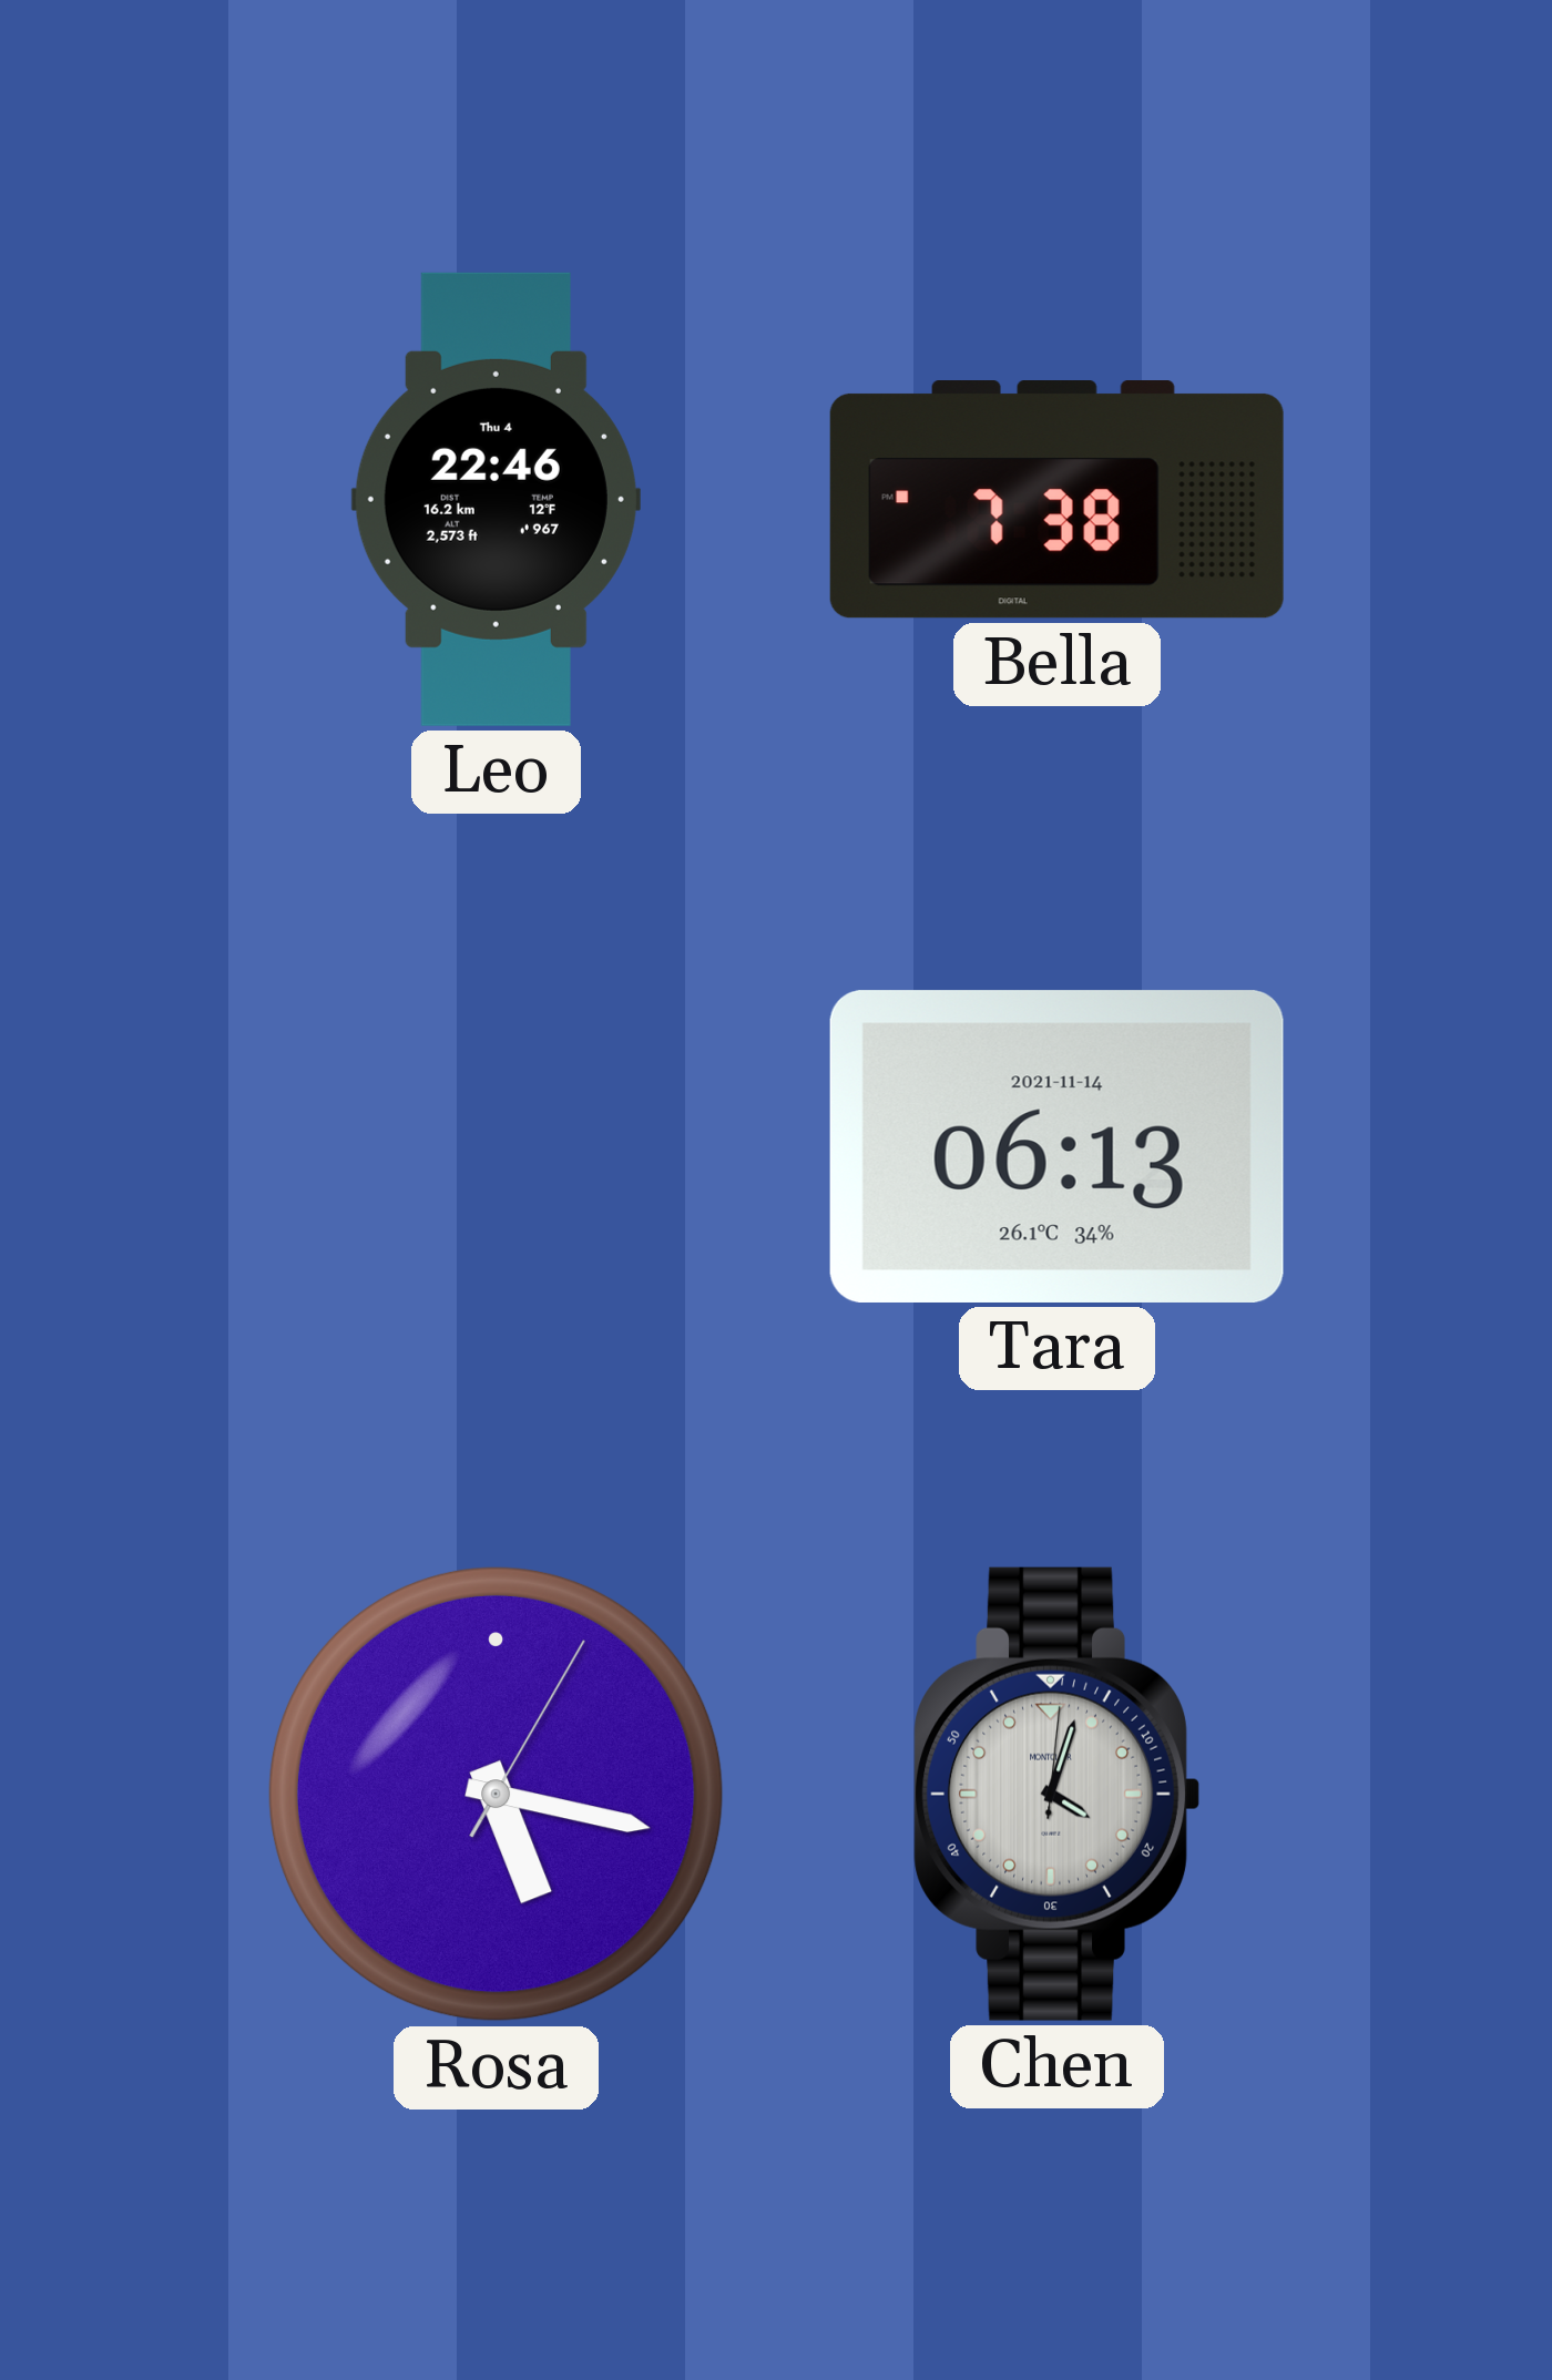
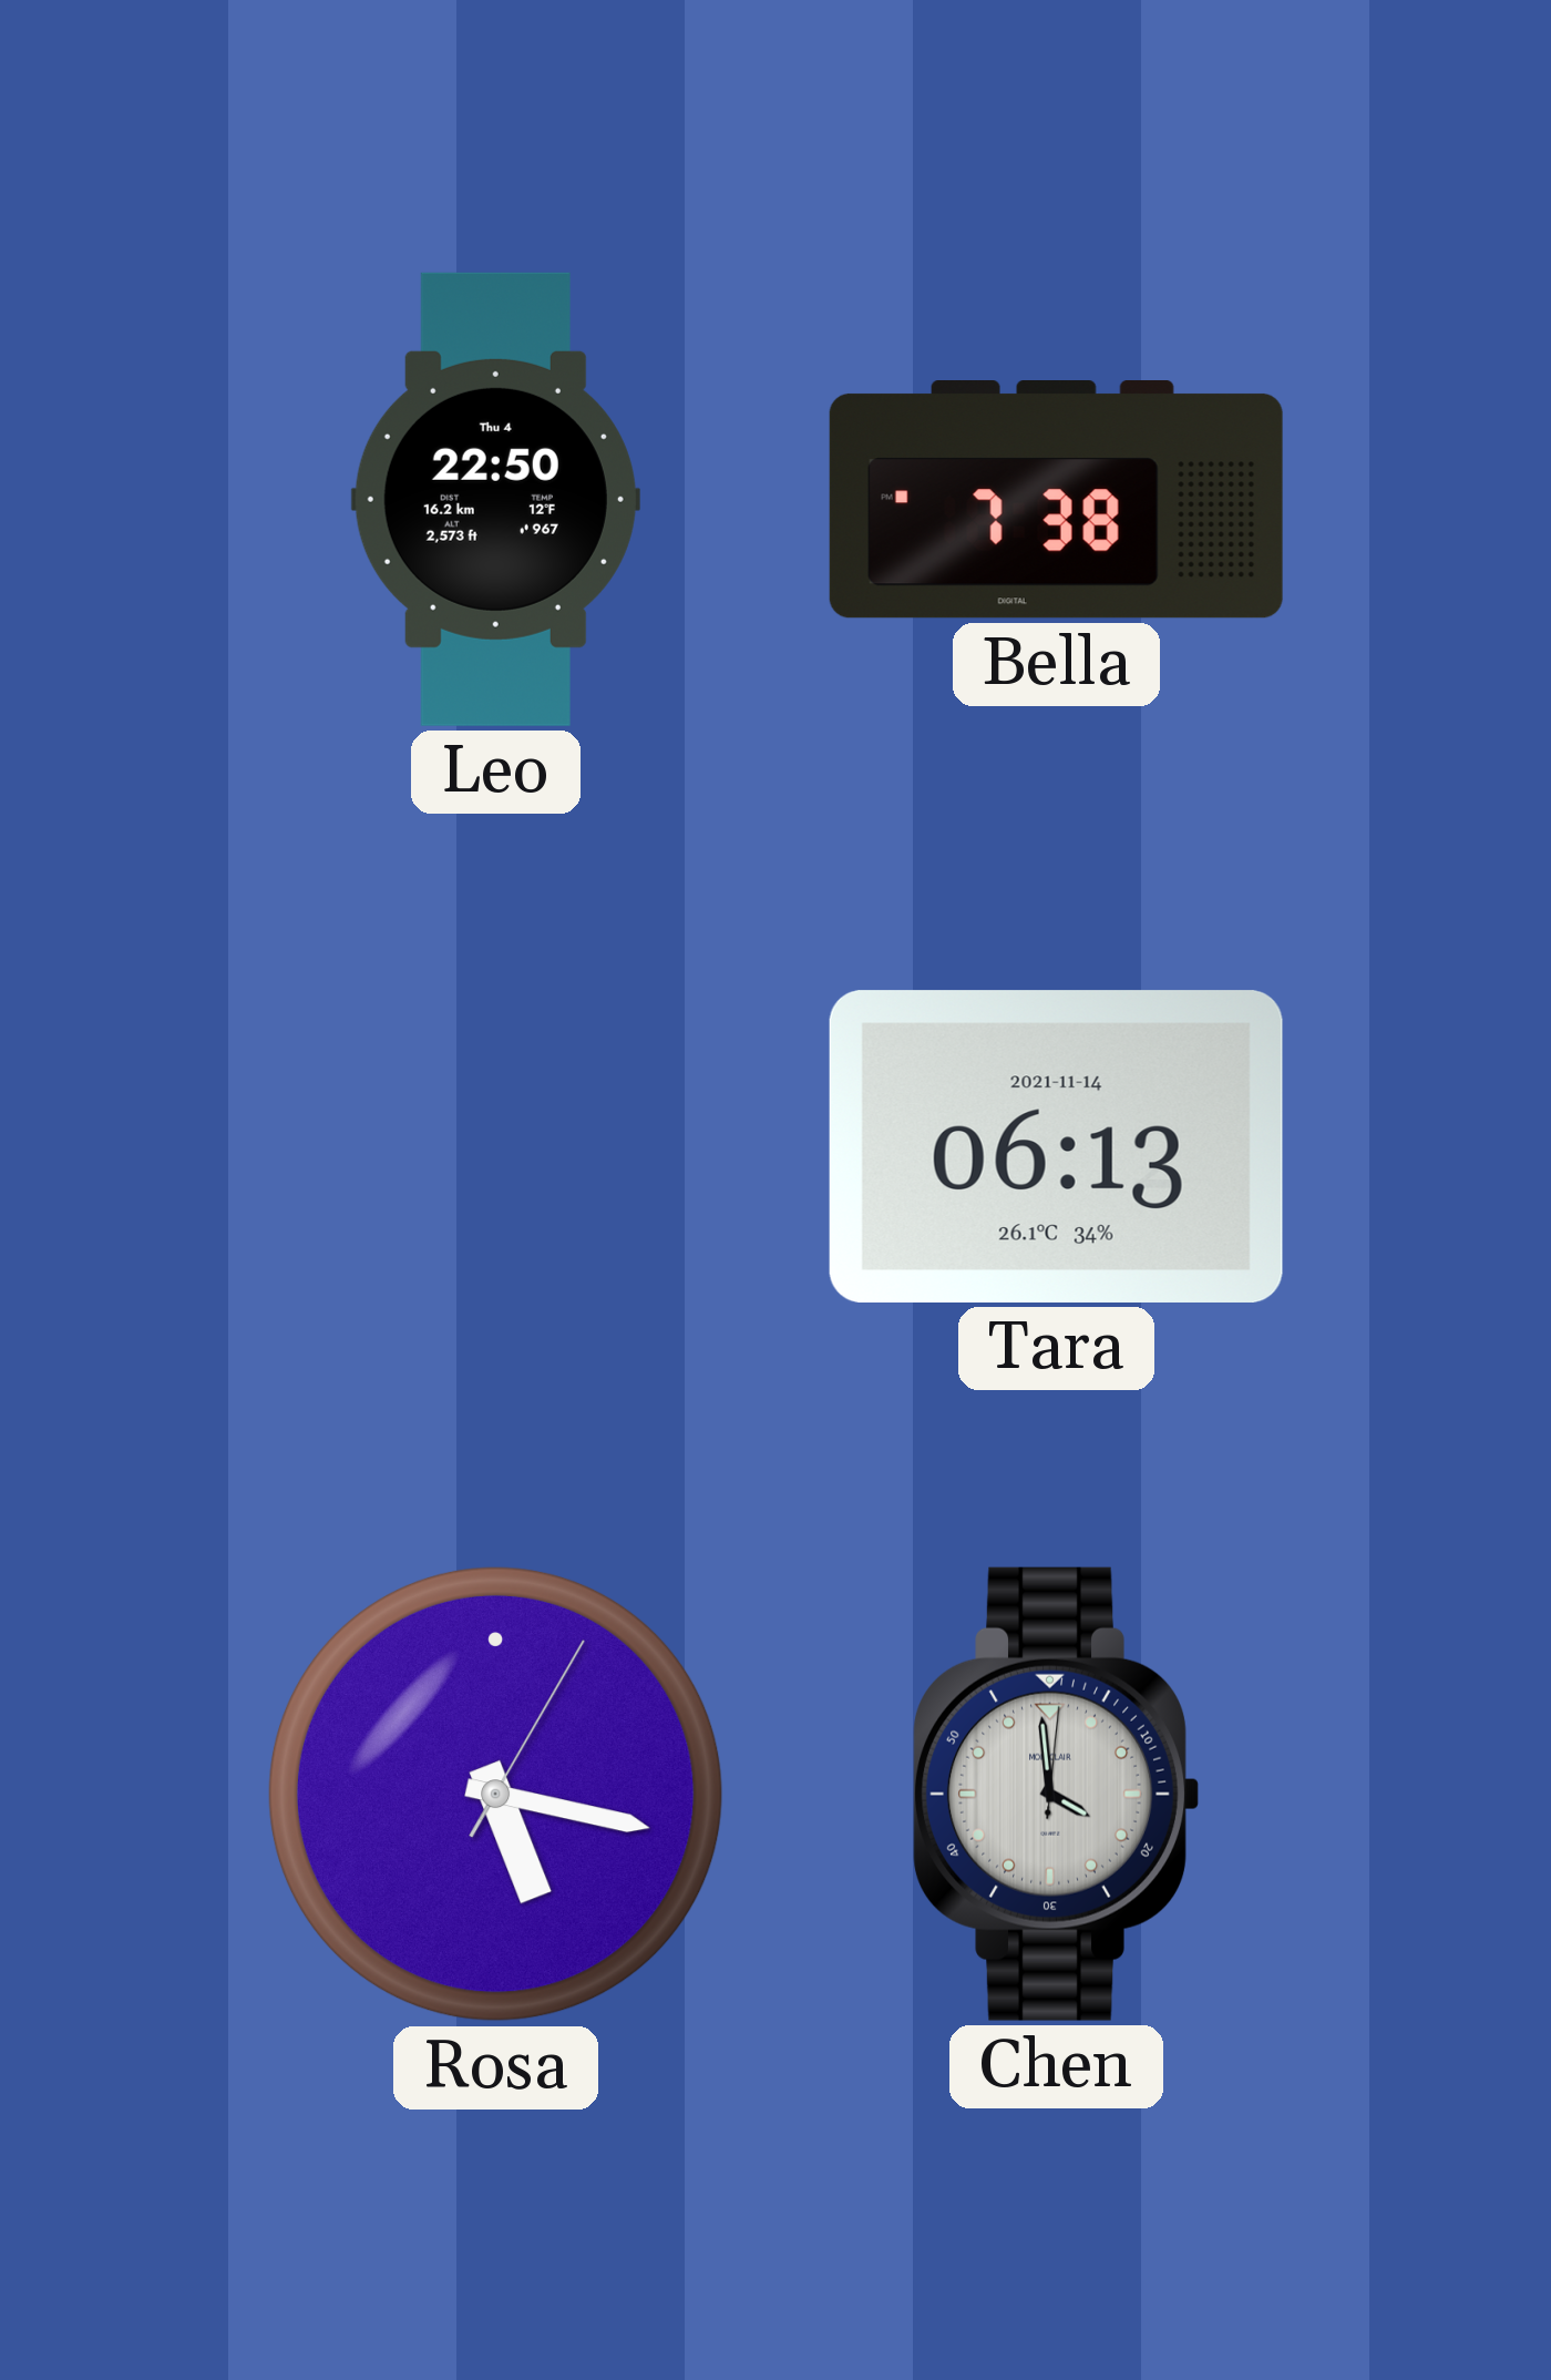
Leo: 22:46 -> 22:50 (495, 499)
Chen: 4:03 -> 3:59 (1056, 1794)
